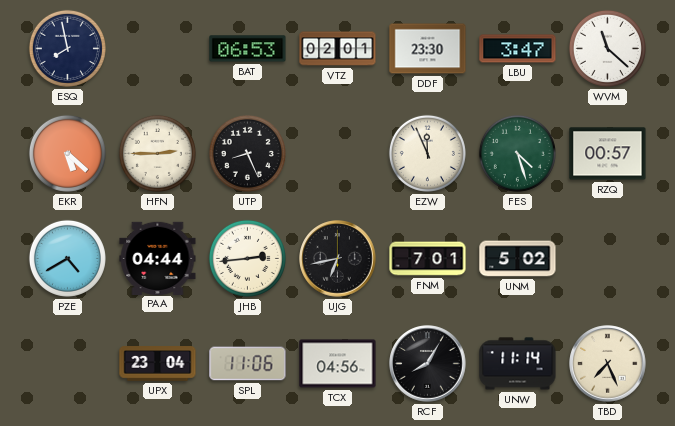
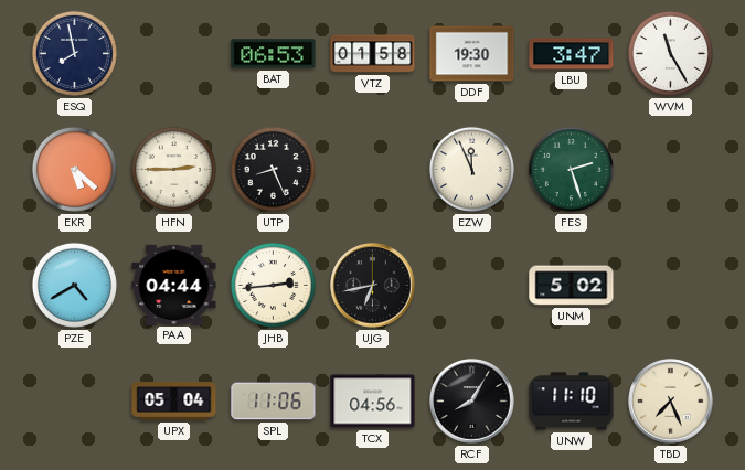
VTZ: 02:01 -> 01:58 (373, 54)
DDF: 23:30 -> 19:30 (472, 54)
WVM: 11:22 -> 11:25 (670, 53)
FES: 4:27 -> 2:27 (571, 169)
RZQ: 00:57 -> none (608, 154)
FNM: 7:01 -> none (428, 259)
UPX: 23:04 -> 05:04 (174, 402)
UNW: 11:14 -> 11:10 (572, 402)
